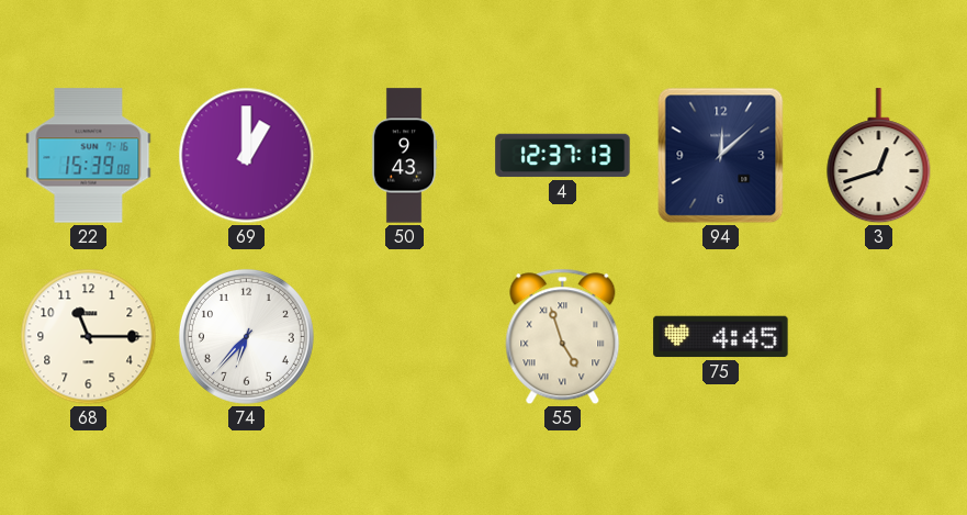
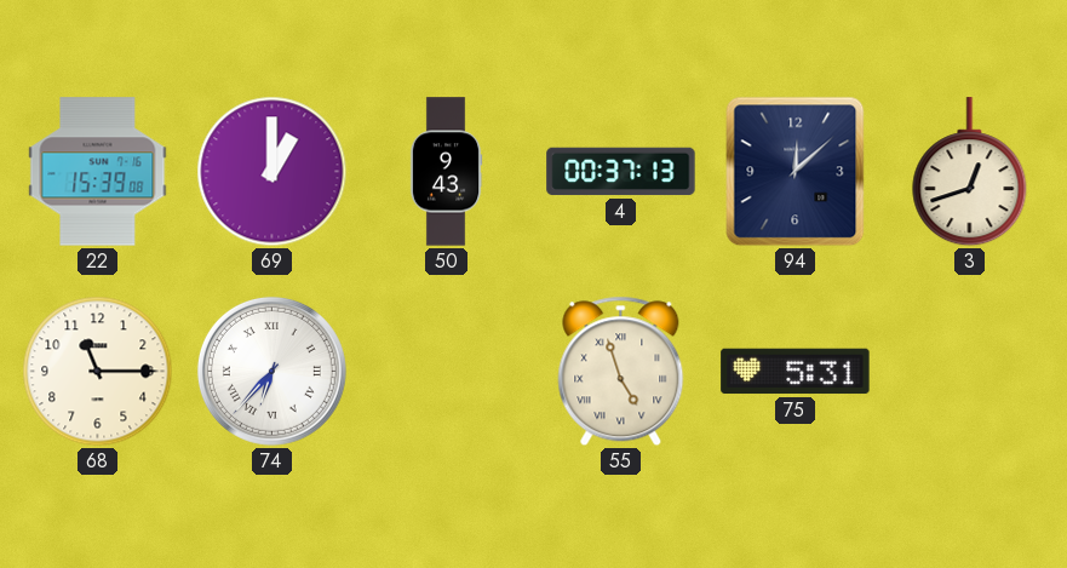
4: 12:37 -> 00:37 (621, 172)
74 numerals: Arabic -> Roman (271, 371)
75: 4:45 -> 5:31 (796, 372)
